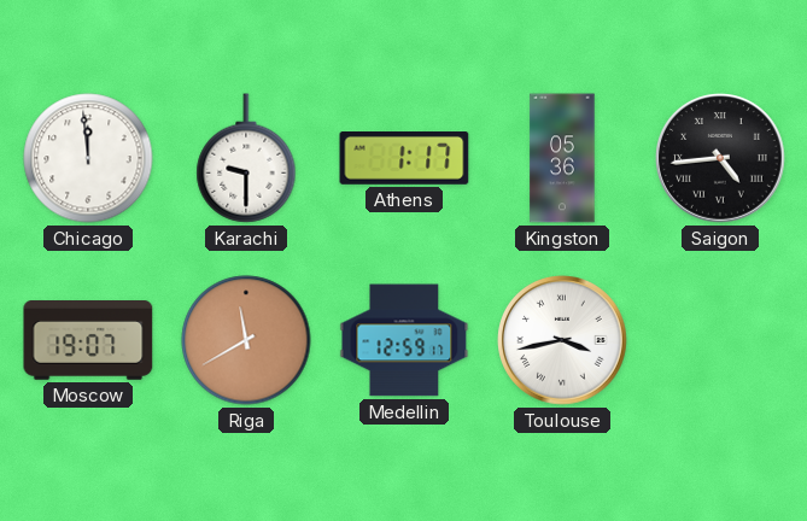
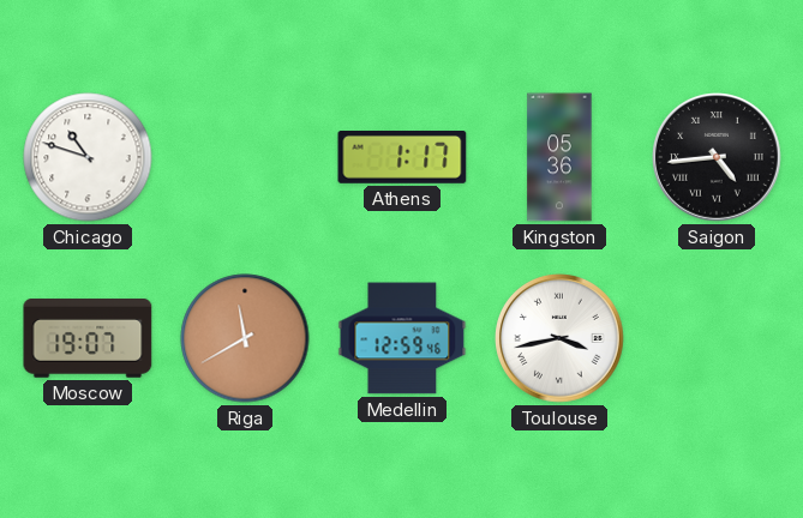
Chicago: 11:59 -> 10:48 (88, 157)
Karachi: 9:30 -> none (246, 158)
Medellin: 12:59:17 -> 12:59:46 (402, 338)
